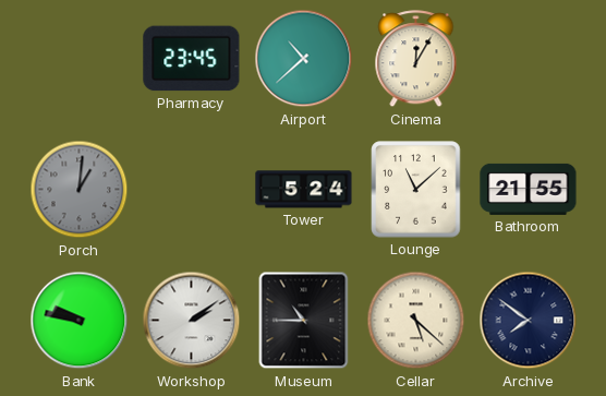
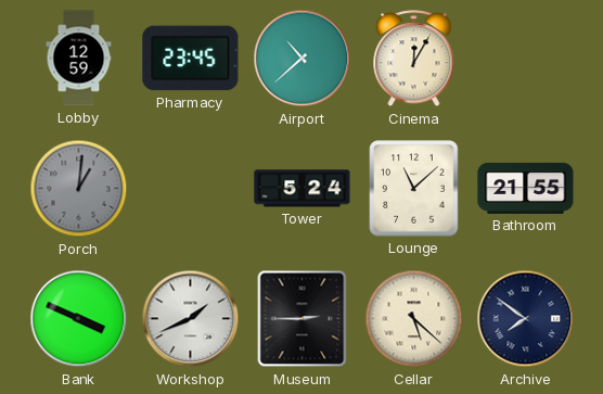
Lobby: none -> 12:59 (79, 59)
Bank: 9:47 -> 3:49 (79, 319)
Workshop: 2:09 -> 1:41 (191, 319)
Museum: 10:45 -> 2:45 (303, 319)
